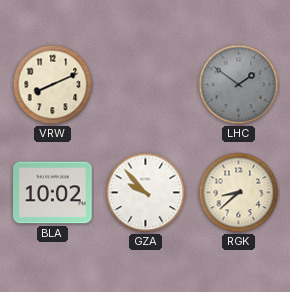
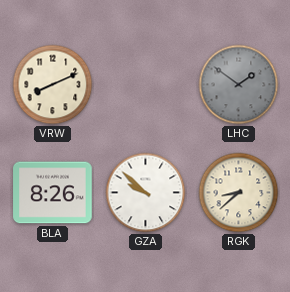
BLA: 10:02 -> 8:26 (53, 193)
GZA: 9:53 -> 9:52 (146, 193)
